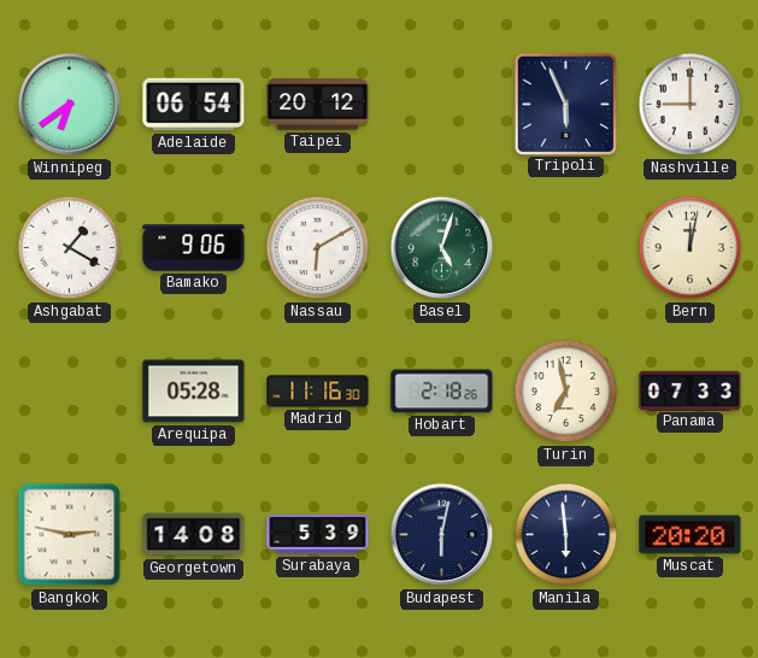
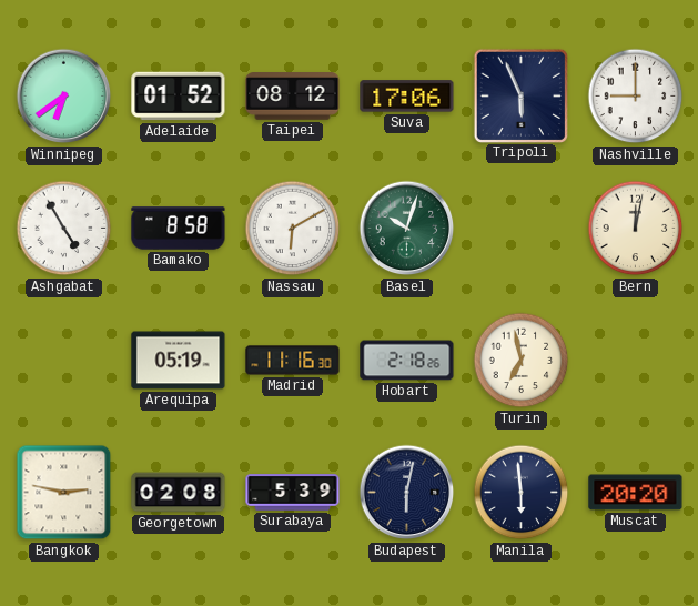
Adelaide: 06:54 -> 01:52 (179, 97)
Taipei: 20:12 -> 08:12 (293, 97)
Suva: none -> 17:06 (407, 97)
Ashgabat: 1:20 -> 4:55 (64, 229)
Bamako: 9:06 -> 8:58 (179, 229)
Basel: 5:03 -> 10:03 (407, 229)
Arequipa: 05:28 -> 05:19 (179, 361)
Panama: 07:33 -> none (691, 390)
Georgetown: 14:08 -> 02:08 (179, 493)
